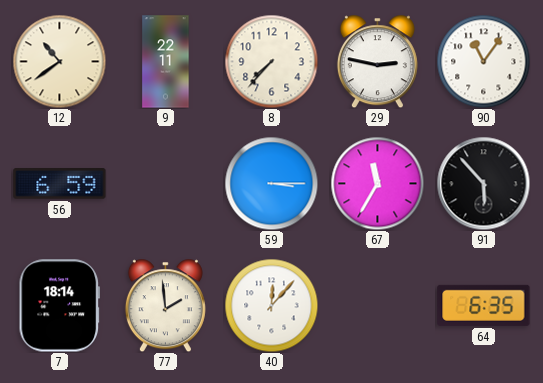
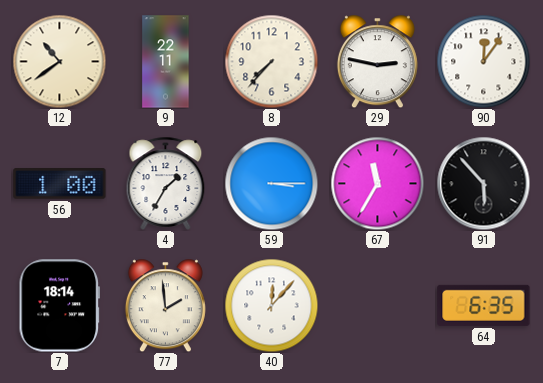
90: 11:06 -> 12:06 (483, 61)
56: 6:59 -> 1:00 (60, 184)
4: none -> 1:35 (166, 183)
